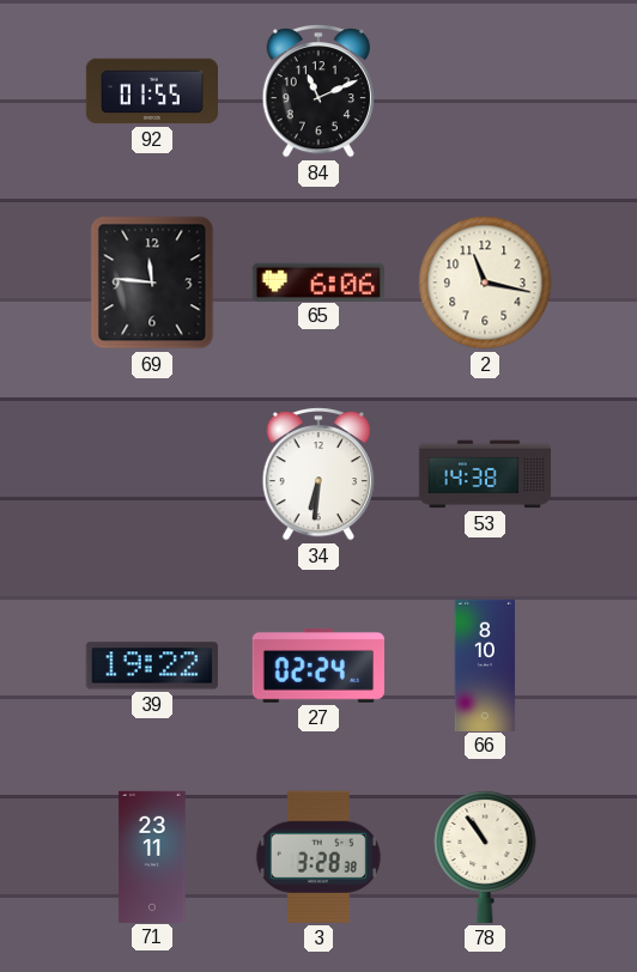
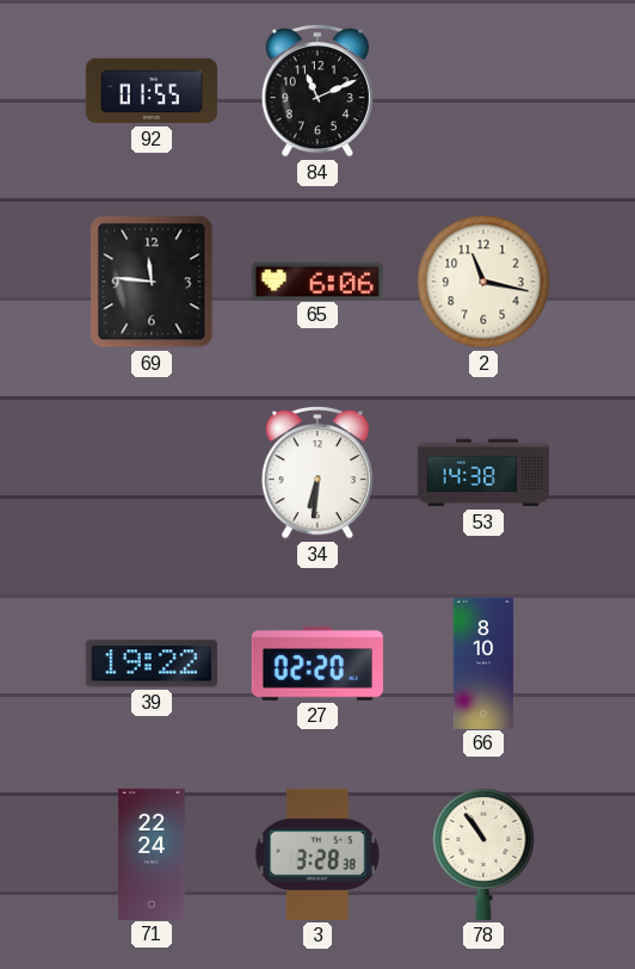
27: 02:24 -> 02:20 (317, 664)
71: 23:11 -> 22:24 (152, 853)
